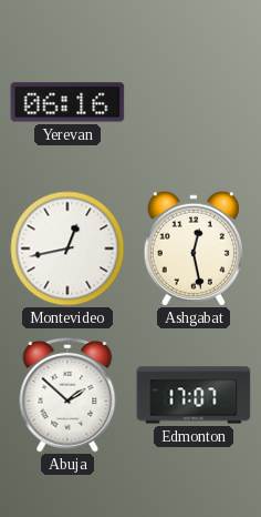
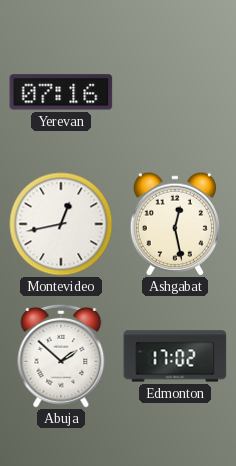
Yerevan: 06:16 -> 07:16 (61, 92)
Edmonton: 17:07 -> 17:02 (175, 356)
